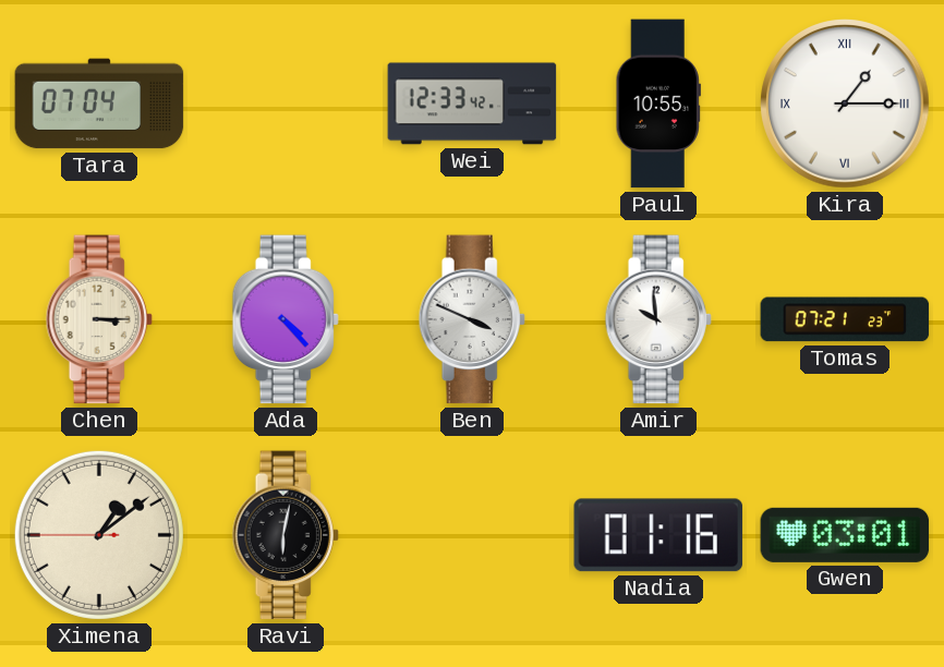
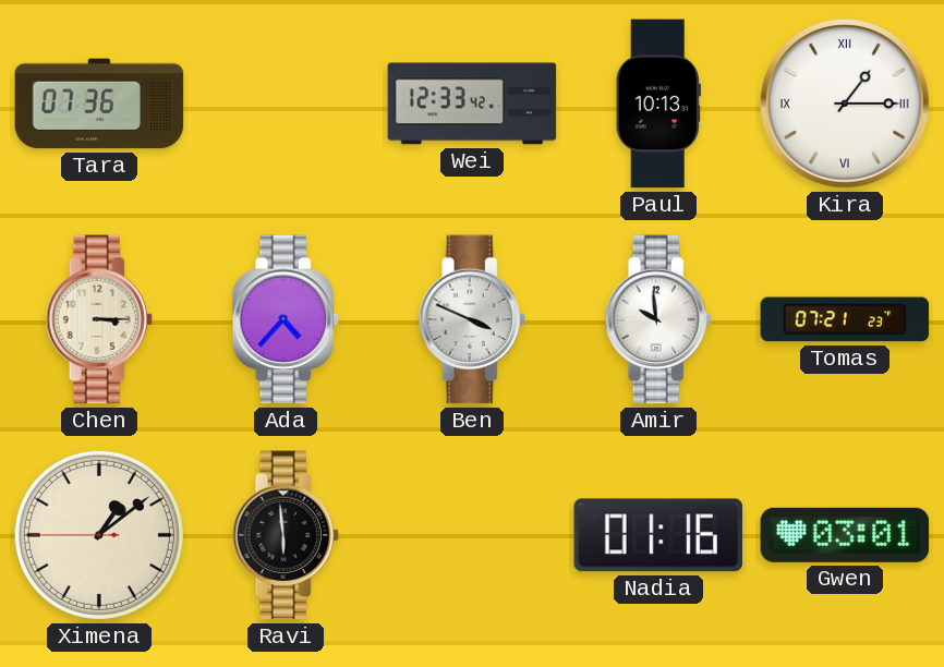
Tara: 07:04 -> 07:36 (99, 104)
Paul: 10:55 -> 10:13 (657, 104)
Ada: 4:23 -> 4:37 (286, 319)
Ravi: 6:02 -> 5:59 (286, 535)
